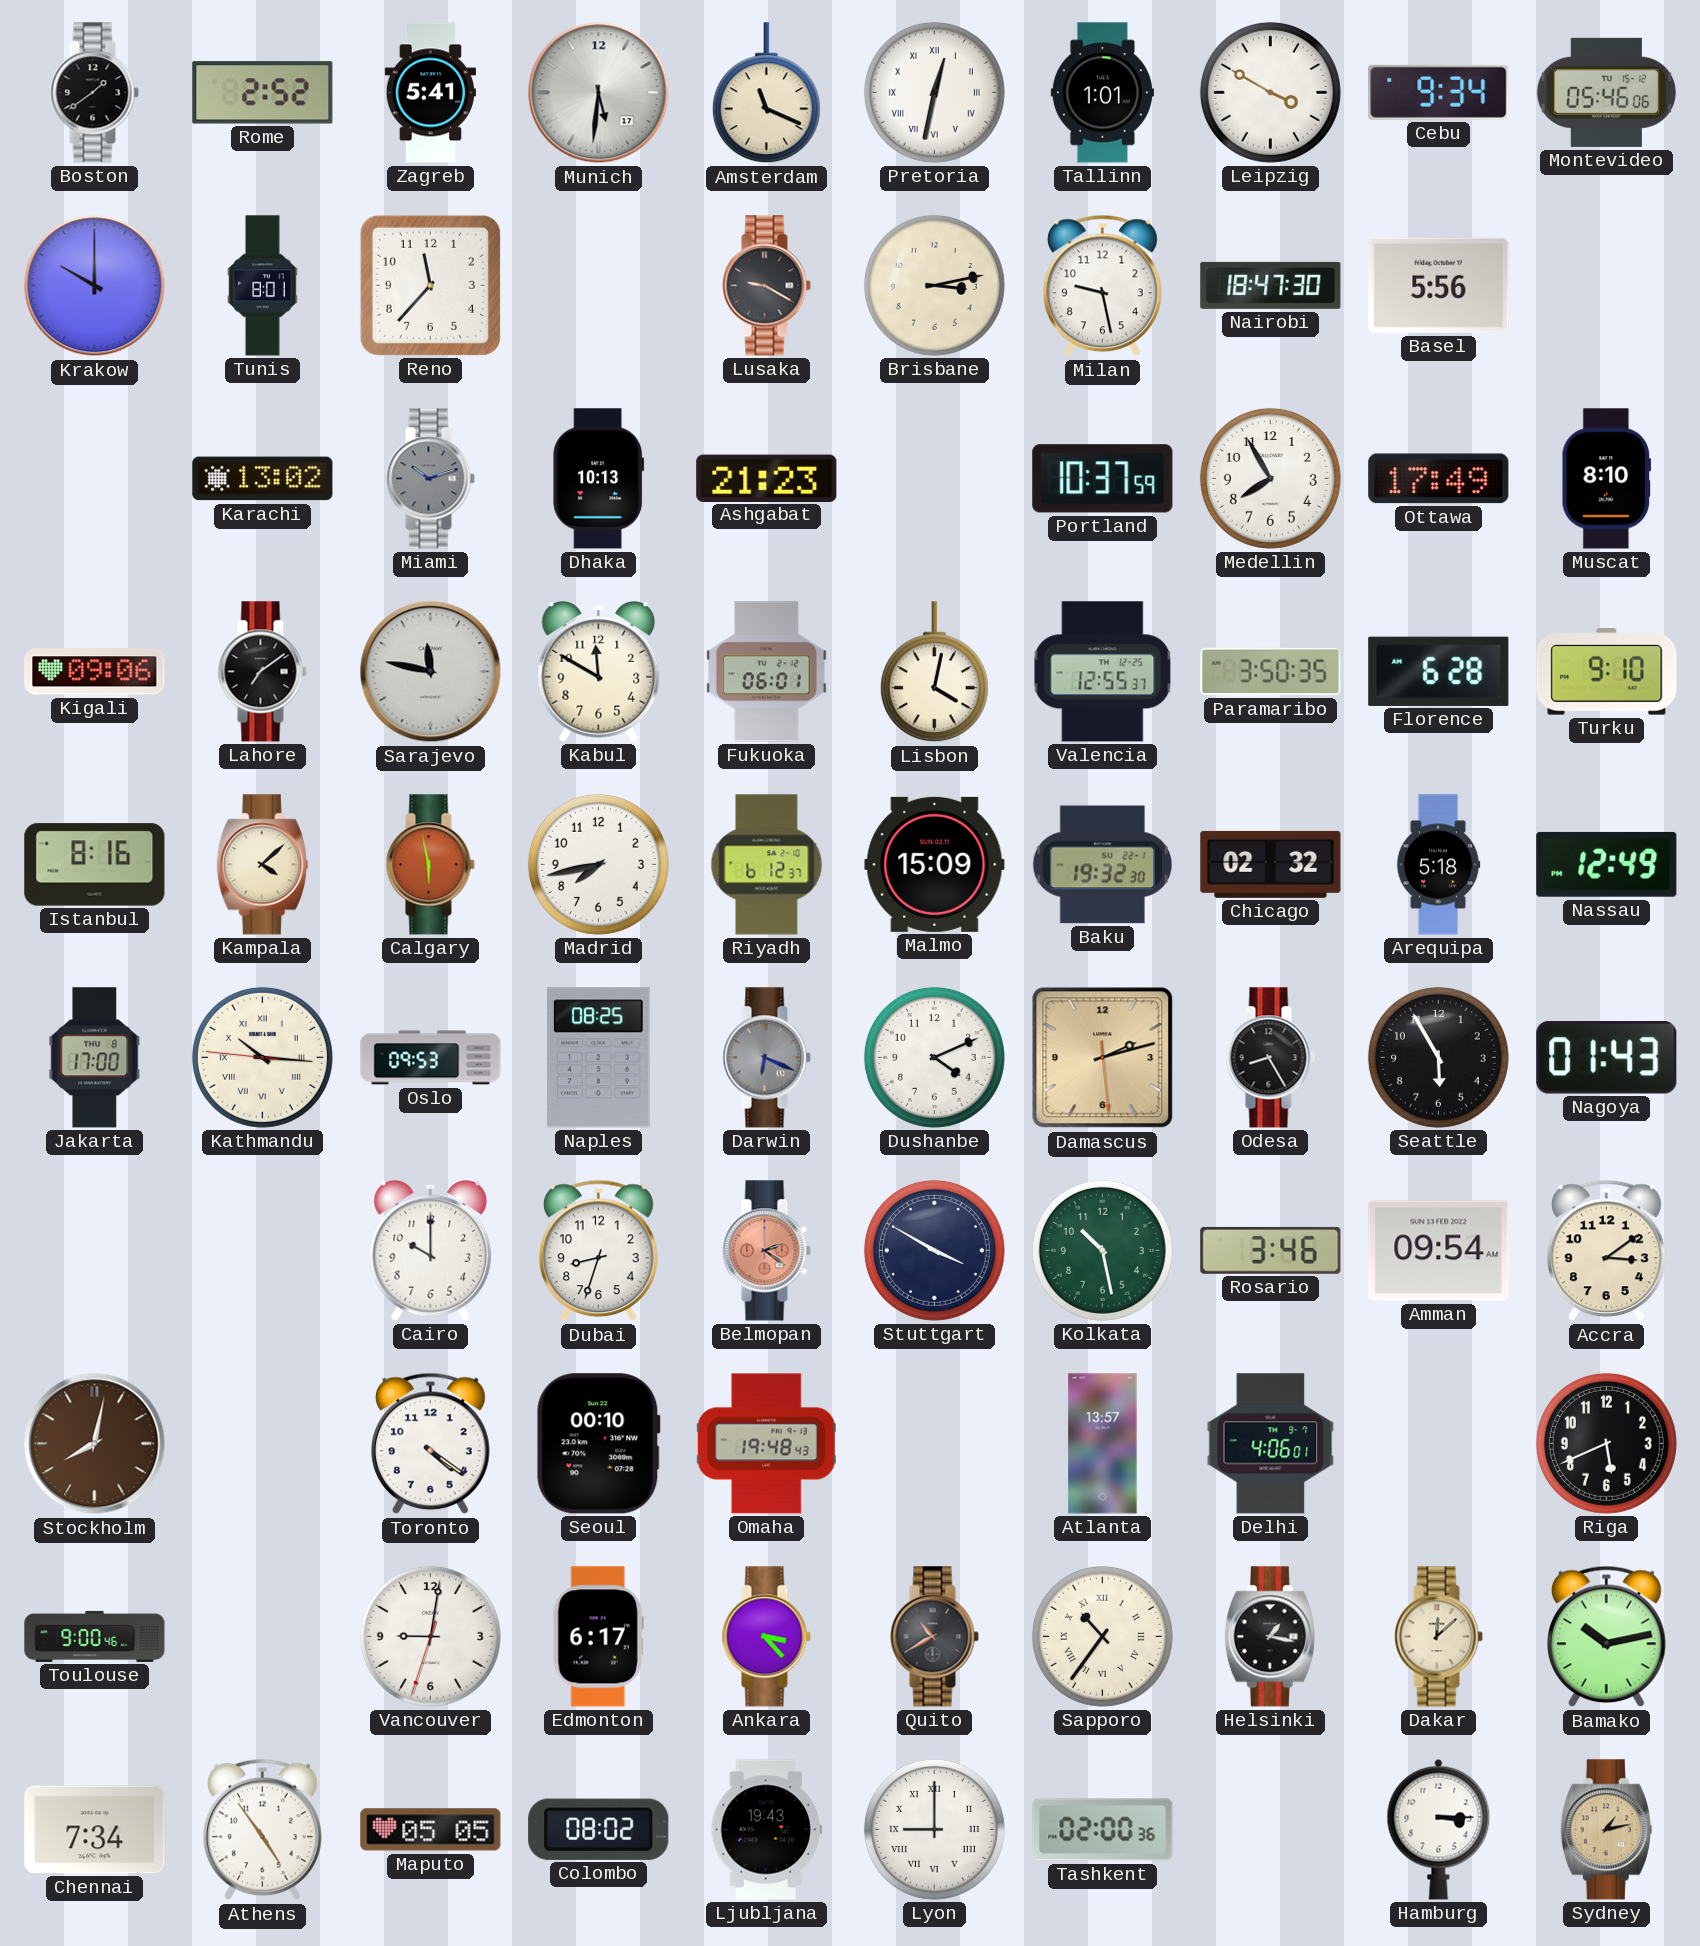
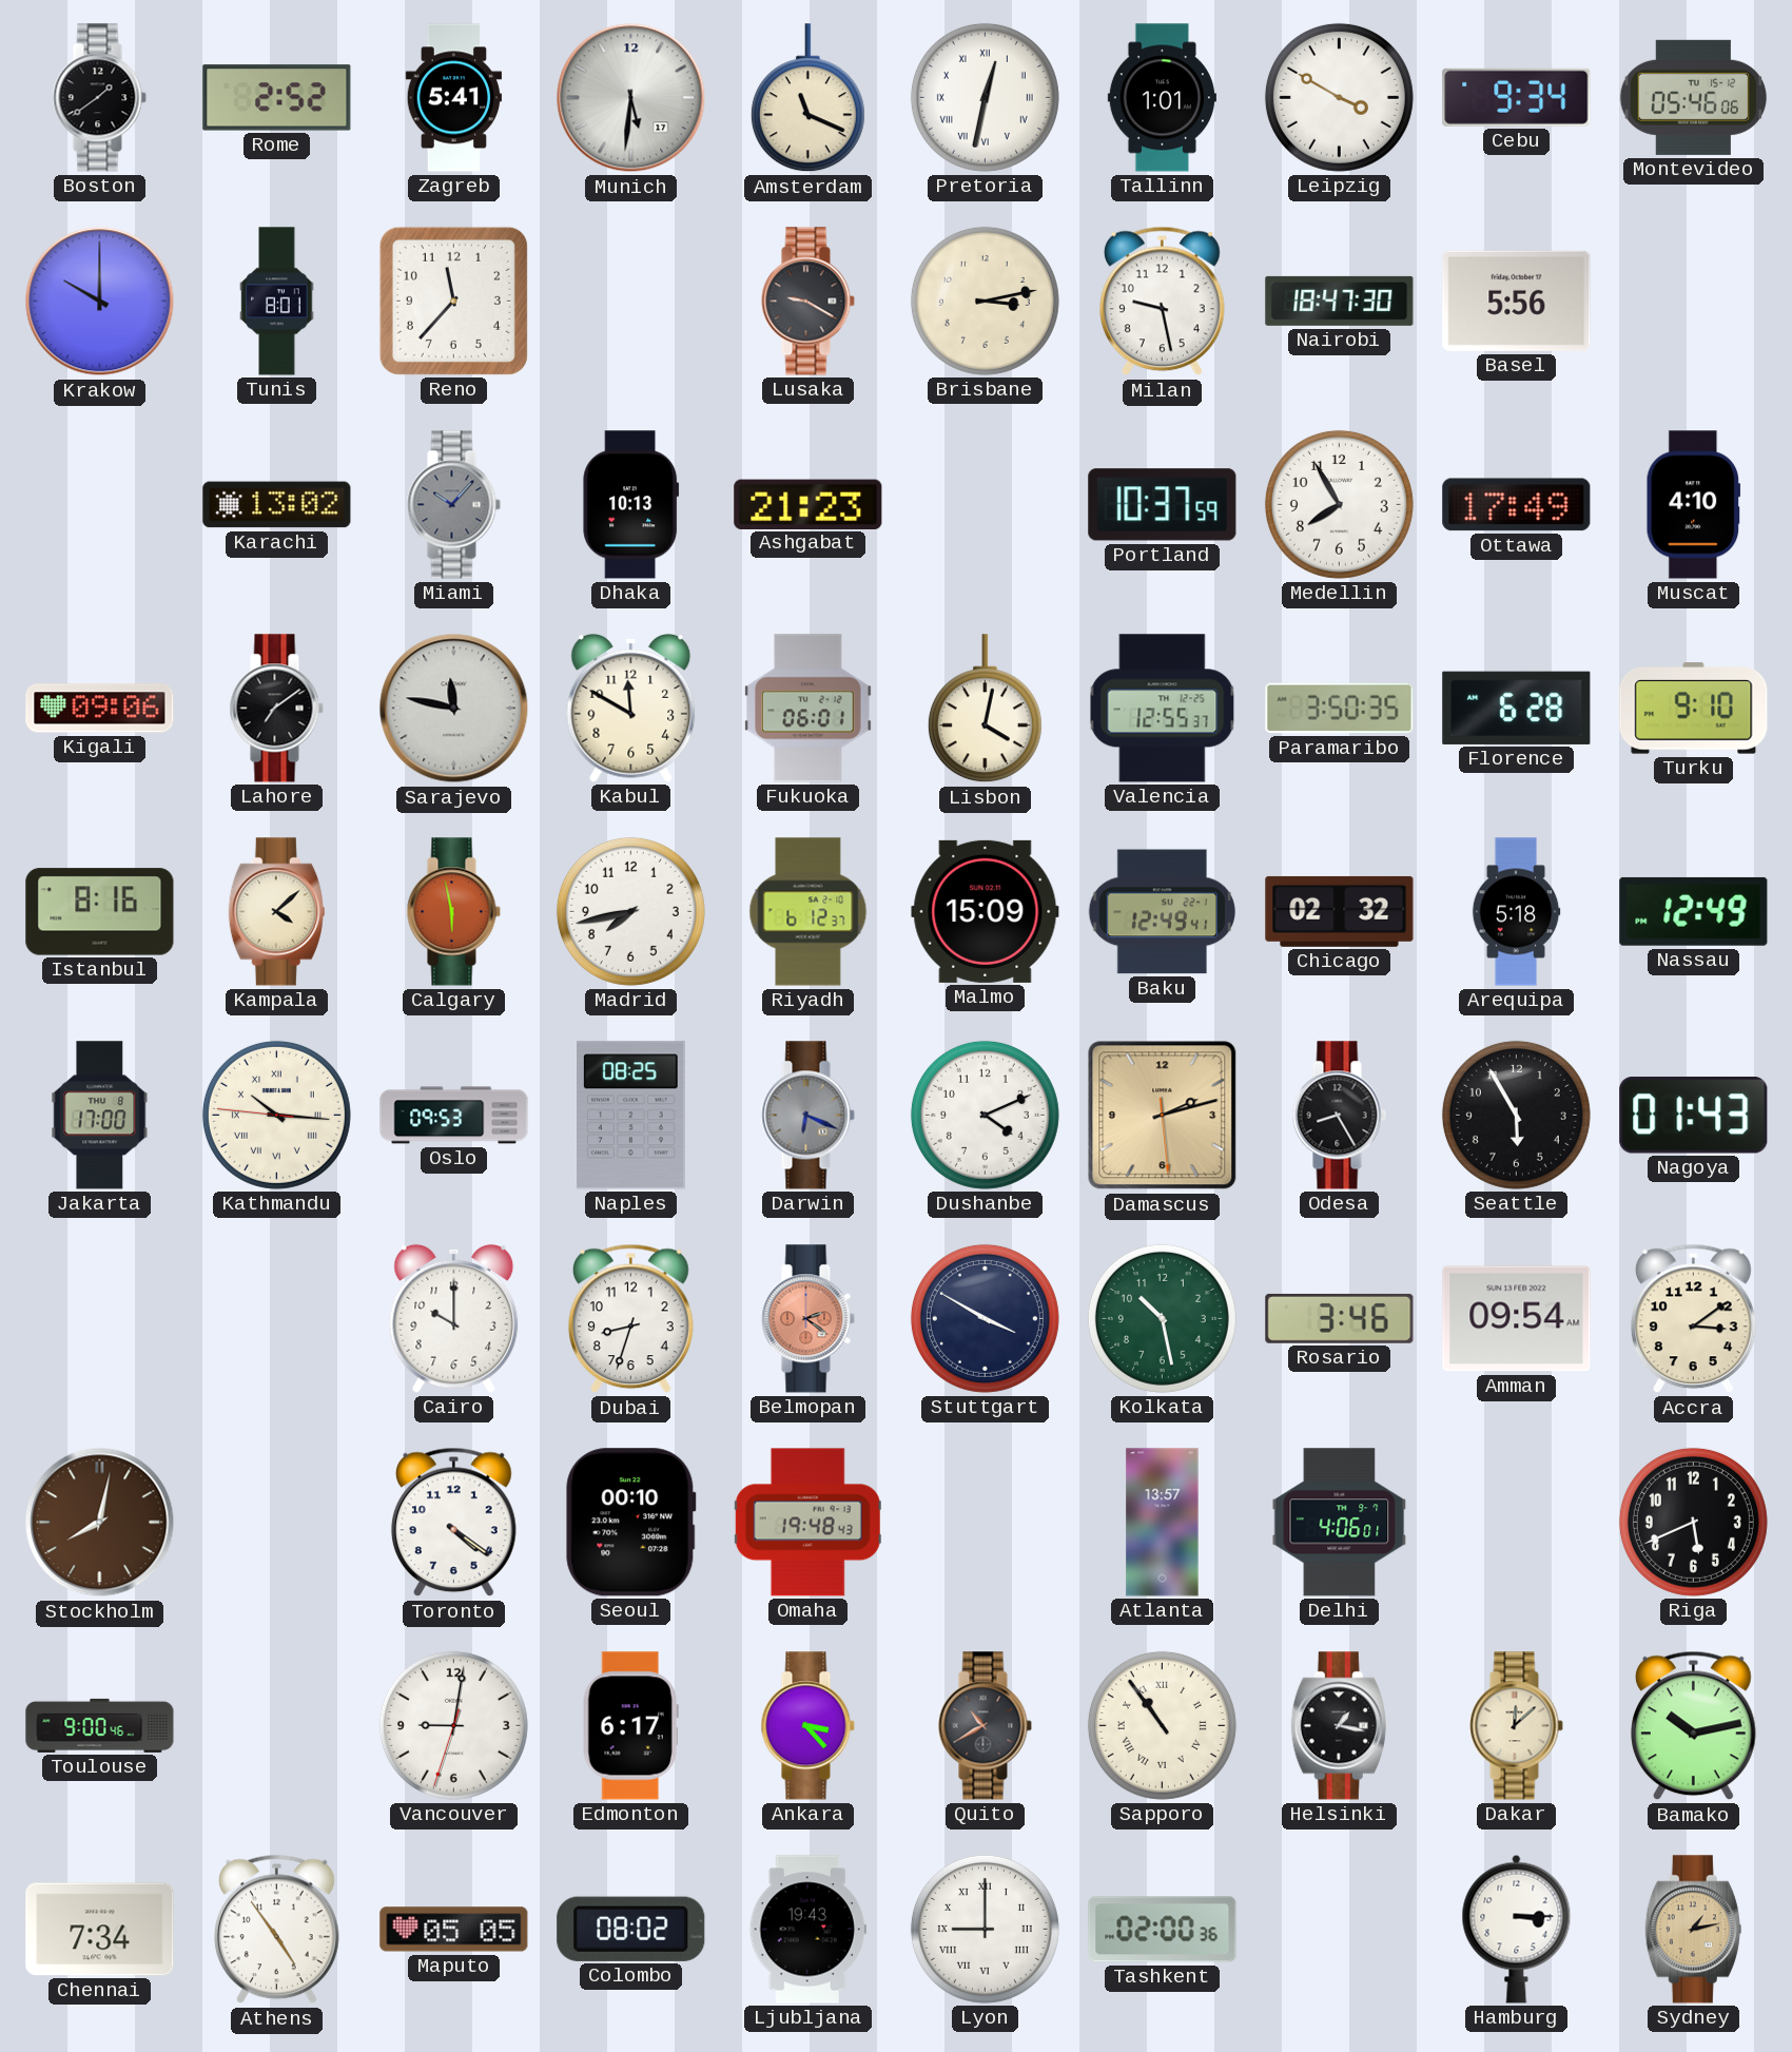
Miami: 10:12 -> 10:07 (453, 505)
Muscat: 8:10 -> 4:10 (1694, 505)
Baku: 19:32 -> 12:49 (1162, 912)
Sapporo: 10:36 -> 10:54 (1162, 1725)
